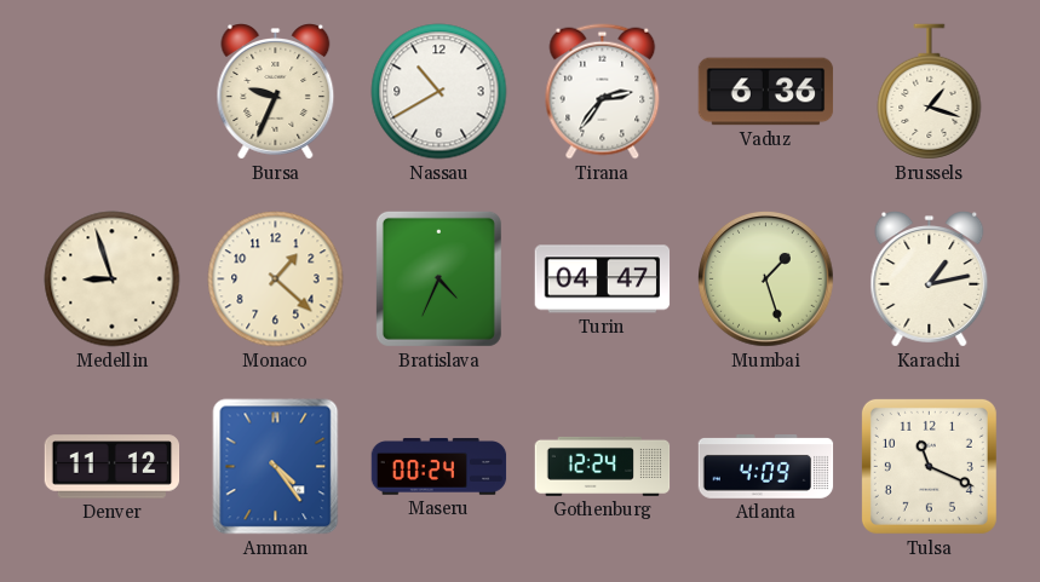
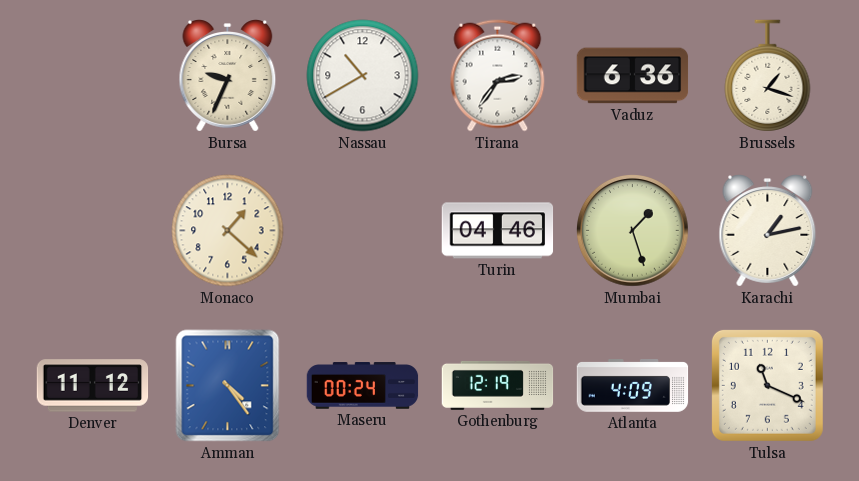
Medellin: 8:57 -> none (113, 280)
Bratislava: 4:34 -> none (438, 278)
Turin: 04:47 -> 04:46 (498, 231)
Gothenburg: 12:24 -> 12:19 (498, 385)
